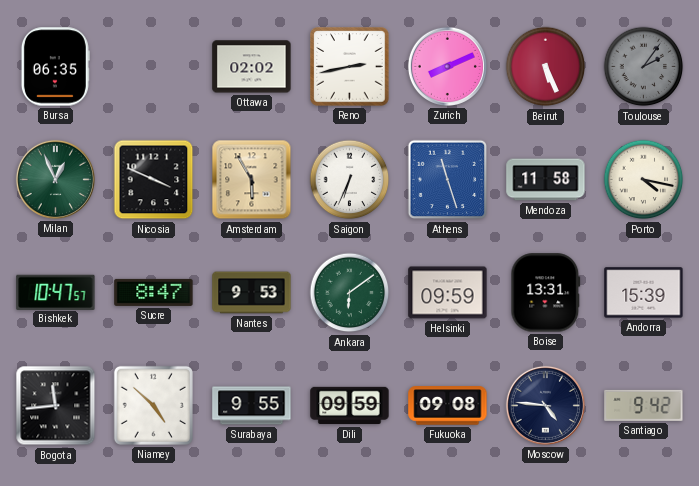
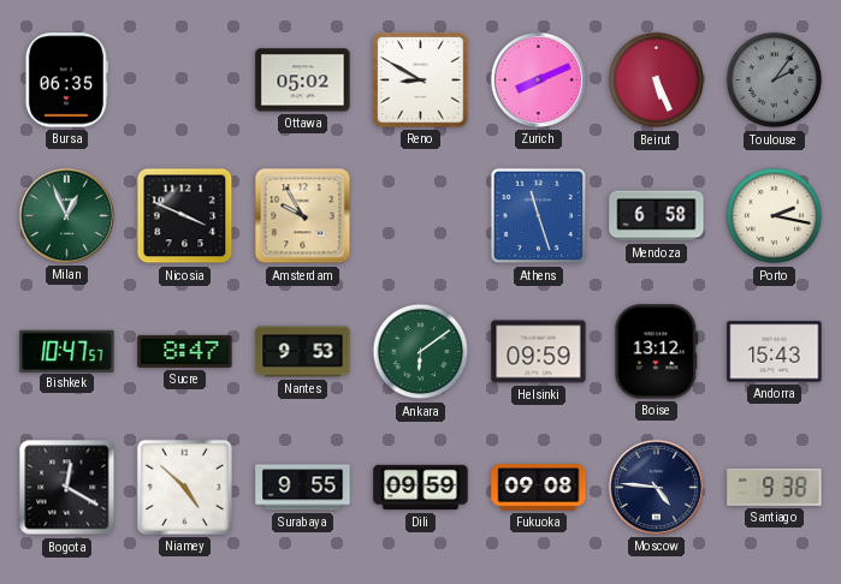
Ottawa: 02:02 -> 05:02 (303, 81)
Reno: 2:43 -> 8:50 (421, 81)
Amsterdam: 5:55 -> 9:55 (303, 216)
Saigon: 6:34 -> none (350, 180)
Mendoza: 11:58 -> 6:58 (657, 216)
Porto: 4:17 -> 2:17 (775, 216)
Boise: 13:31 -> 13:12 (657, 352)
Andorra: 15:39 -> 15:43 (775, 352)
Bogota: 11:44 -> 12:20 (67, 488)
Santiago: 9:42 -> 9:38 (775, 487)
